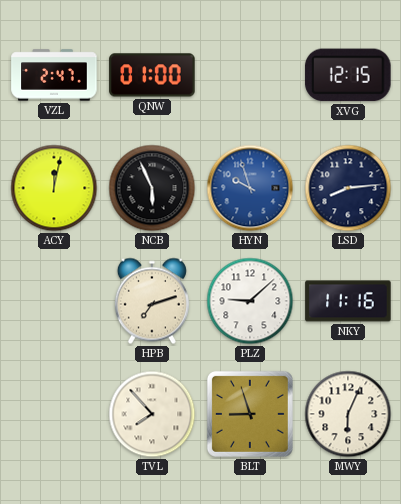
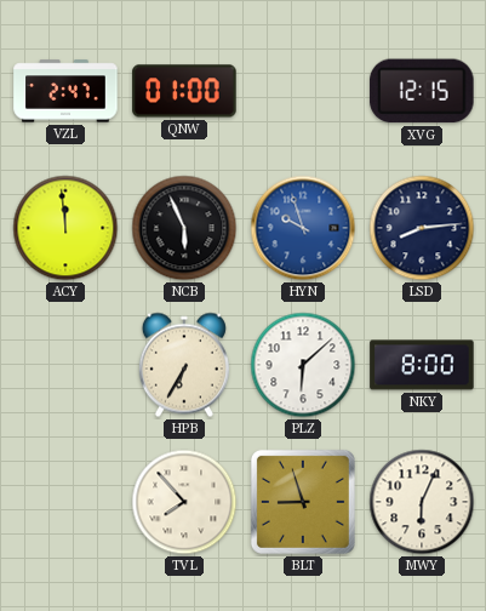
ACY: 12:02 -> 11:59 (65, 228)
HPB: 7:12 -> 6:35 (184, 365)
PLZ: 9:08 -> 6:08 (303, 365)
NKY: 11:16 -> 8:00 (422, 365)
